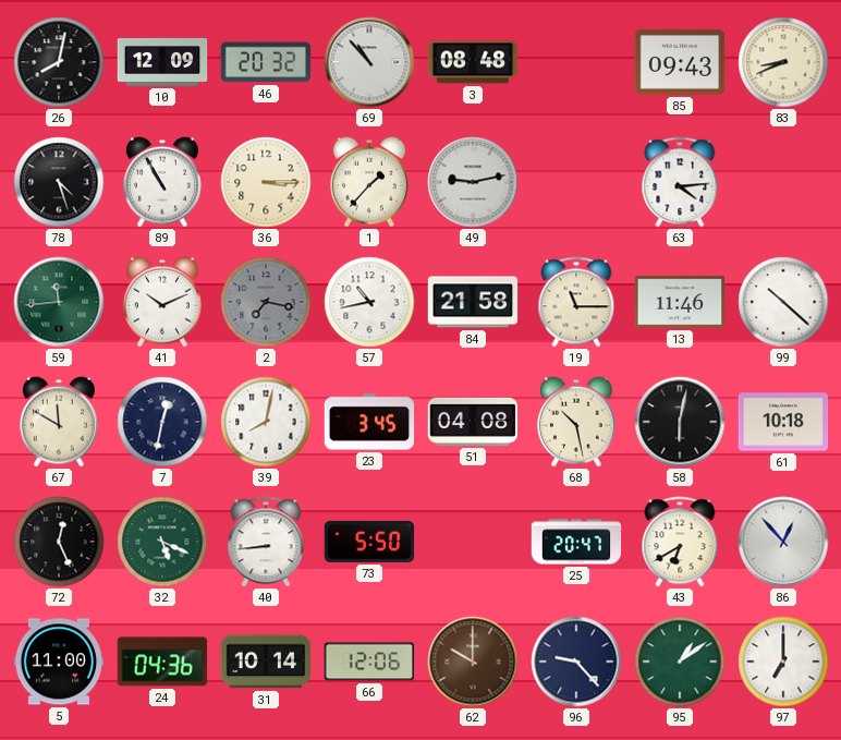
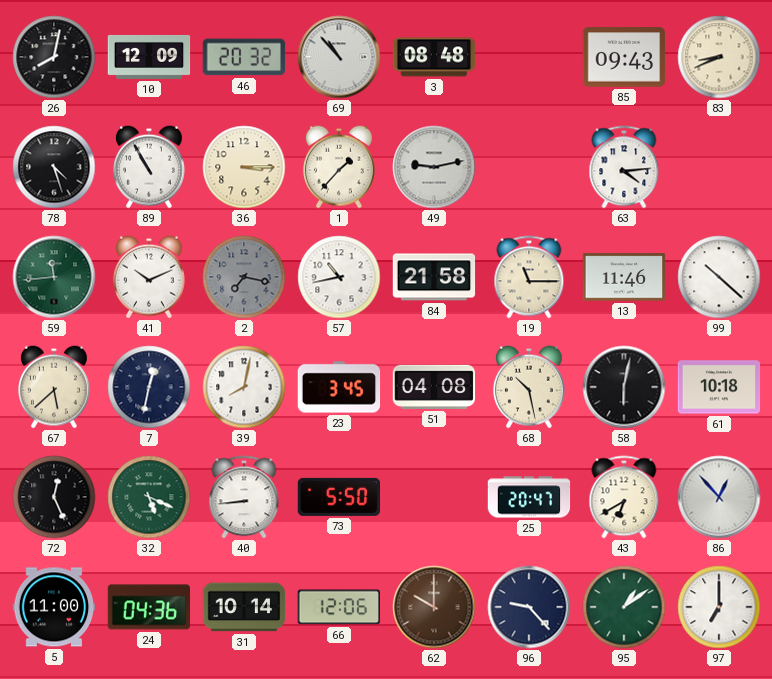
67: 11:50 -> 5:38 (54, 387)
